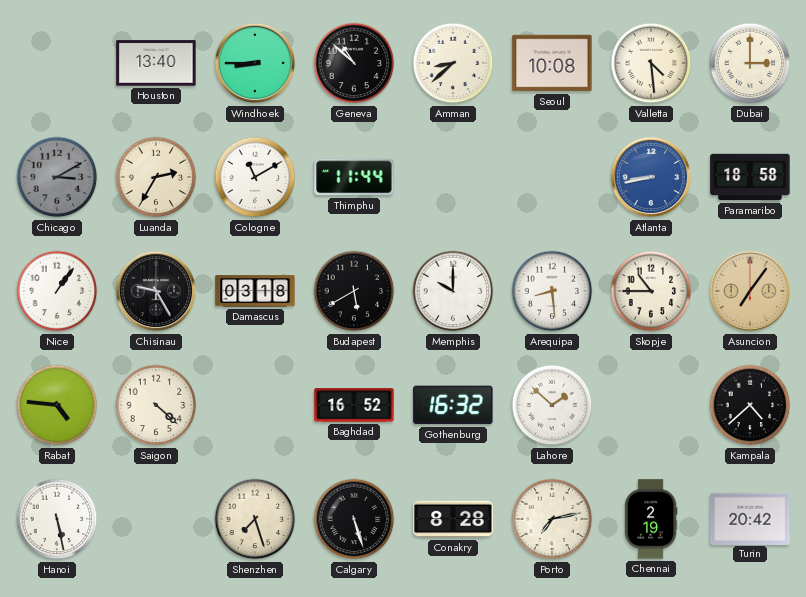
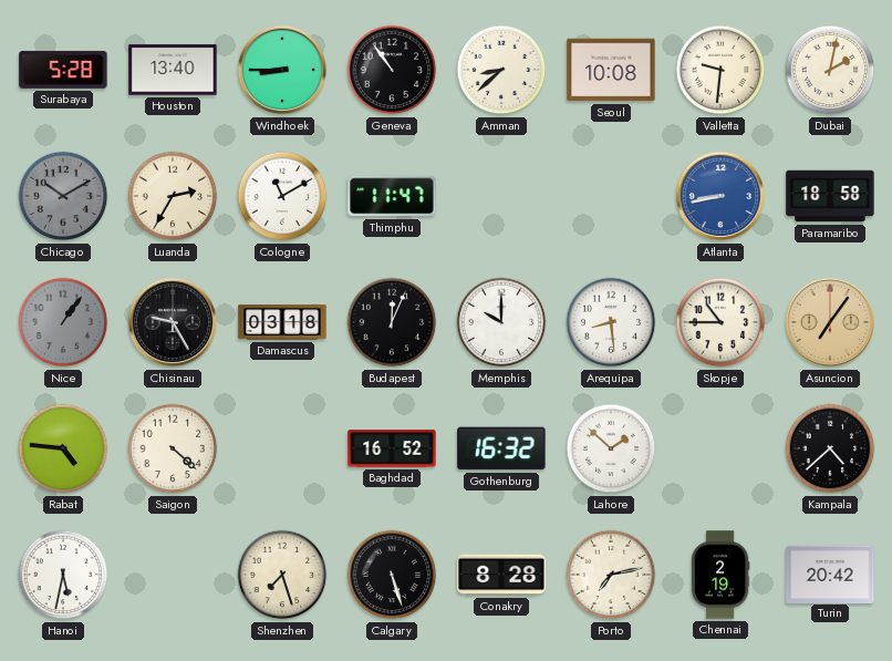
Surabaya: none -> 5:28 (63, 70)
Geneva: 10:52 -> 10:54 (392, 70)
Valletta: 4:29 -> 9:31 (720, 70)
Dubai: 3:00 -> 2:02 (830, 70)
Chicago: 3:10 -> 10:10 (63, 196)
Thimphu: 11:44 -> 11:47 (392, 196)
Nice dial: white -> grey (63, 322)
Budapest: 5:40 -> 12:04 (392, 322)
Hanoi: 5:28 -> 5:32 (63, 575)
